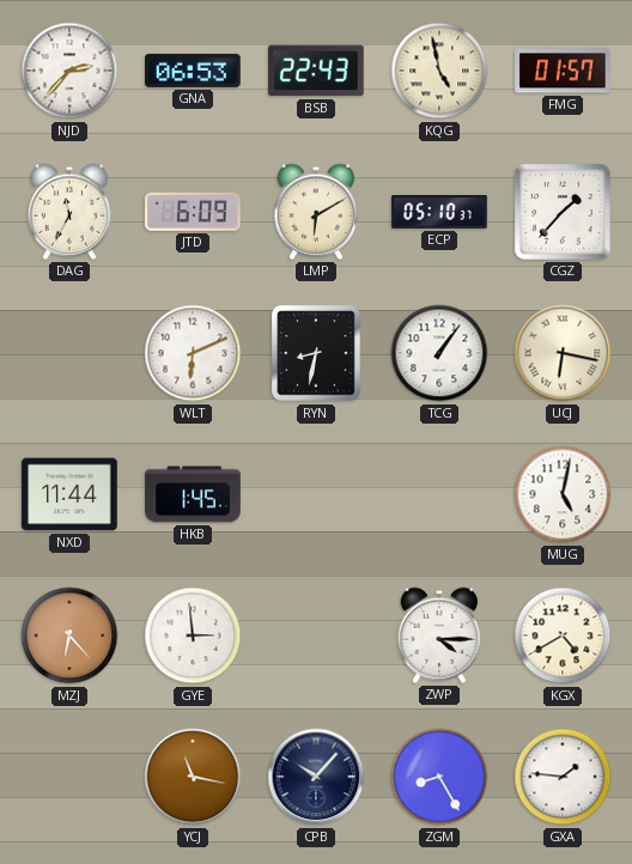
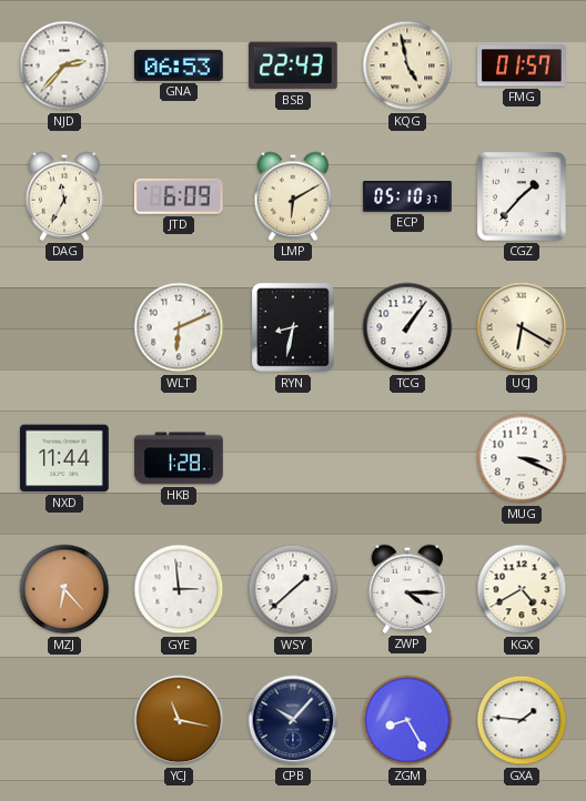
UCJ: 6:17 -> 6:20 (522, 327)
HKB: 1:45 -> 1:28 (179, 458)
MUG: 5:02 -> 3:19 (522, 458)
WSY: none -> 1:38 (293, 589)
